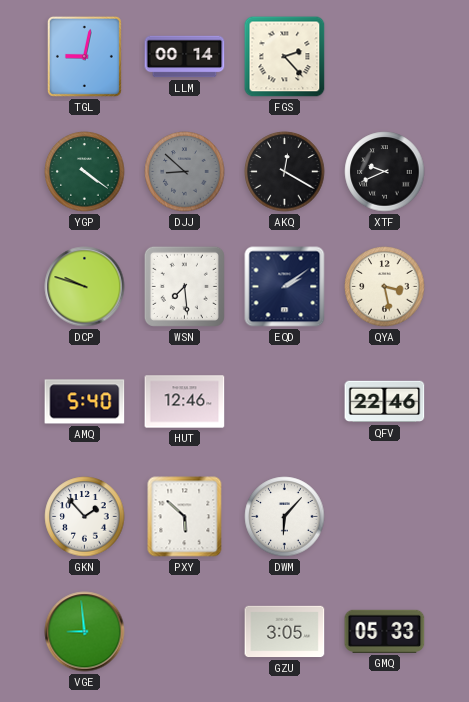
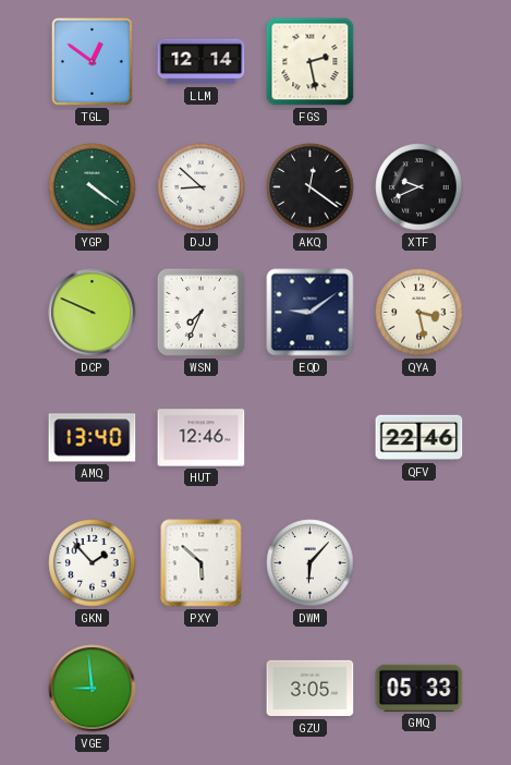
TGL: 9:02 -> 12:51 (92, 61)
LLM: 00:14 -> 12:14 (202, 62)
FGS: 2:23 -> 2:28 (311, 62)
DJJ dial: grey -> white (202, 187)
AKQ: 12:20 -> 12:21 (311, 187)
DCP: 9:48 -> 9:49 (93, 313)
WSN: 7:29 -> 7:34 (200, 312)
EQD: 2:09 -> 9:09 (311, 313)
AMQ: 5:40 -> 13:40 (93, 438)
